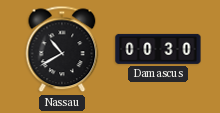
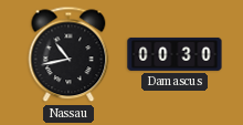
Nassau: 10:40 -> 10:43 (68, 54)
